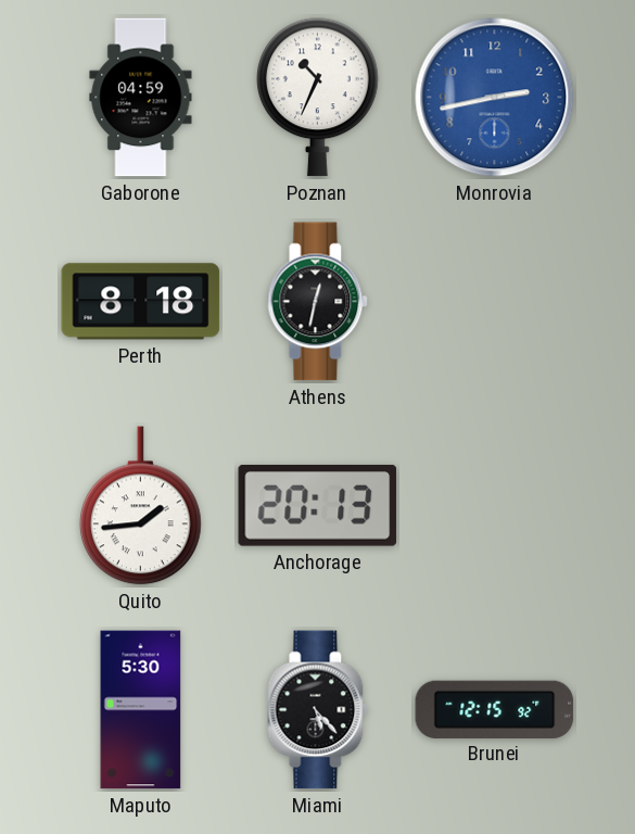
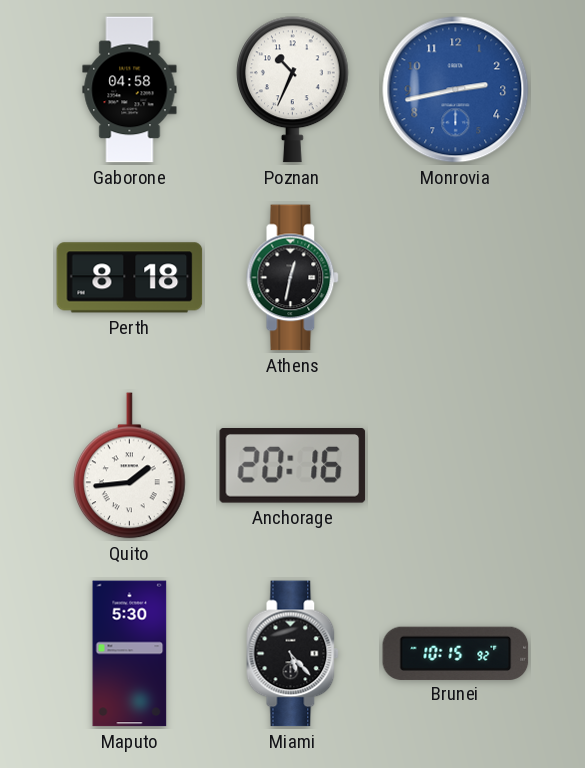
Gaborone: 04:59 -> 04:58 (130, 90)
Anchorage: 20:13 -> 20:16 (293, 466)
Brunei: 12:15 -> 10:15 (456, 653)
